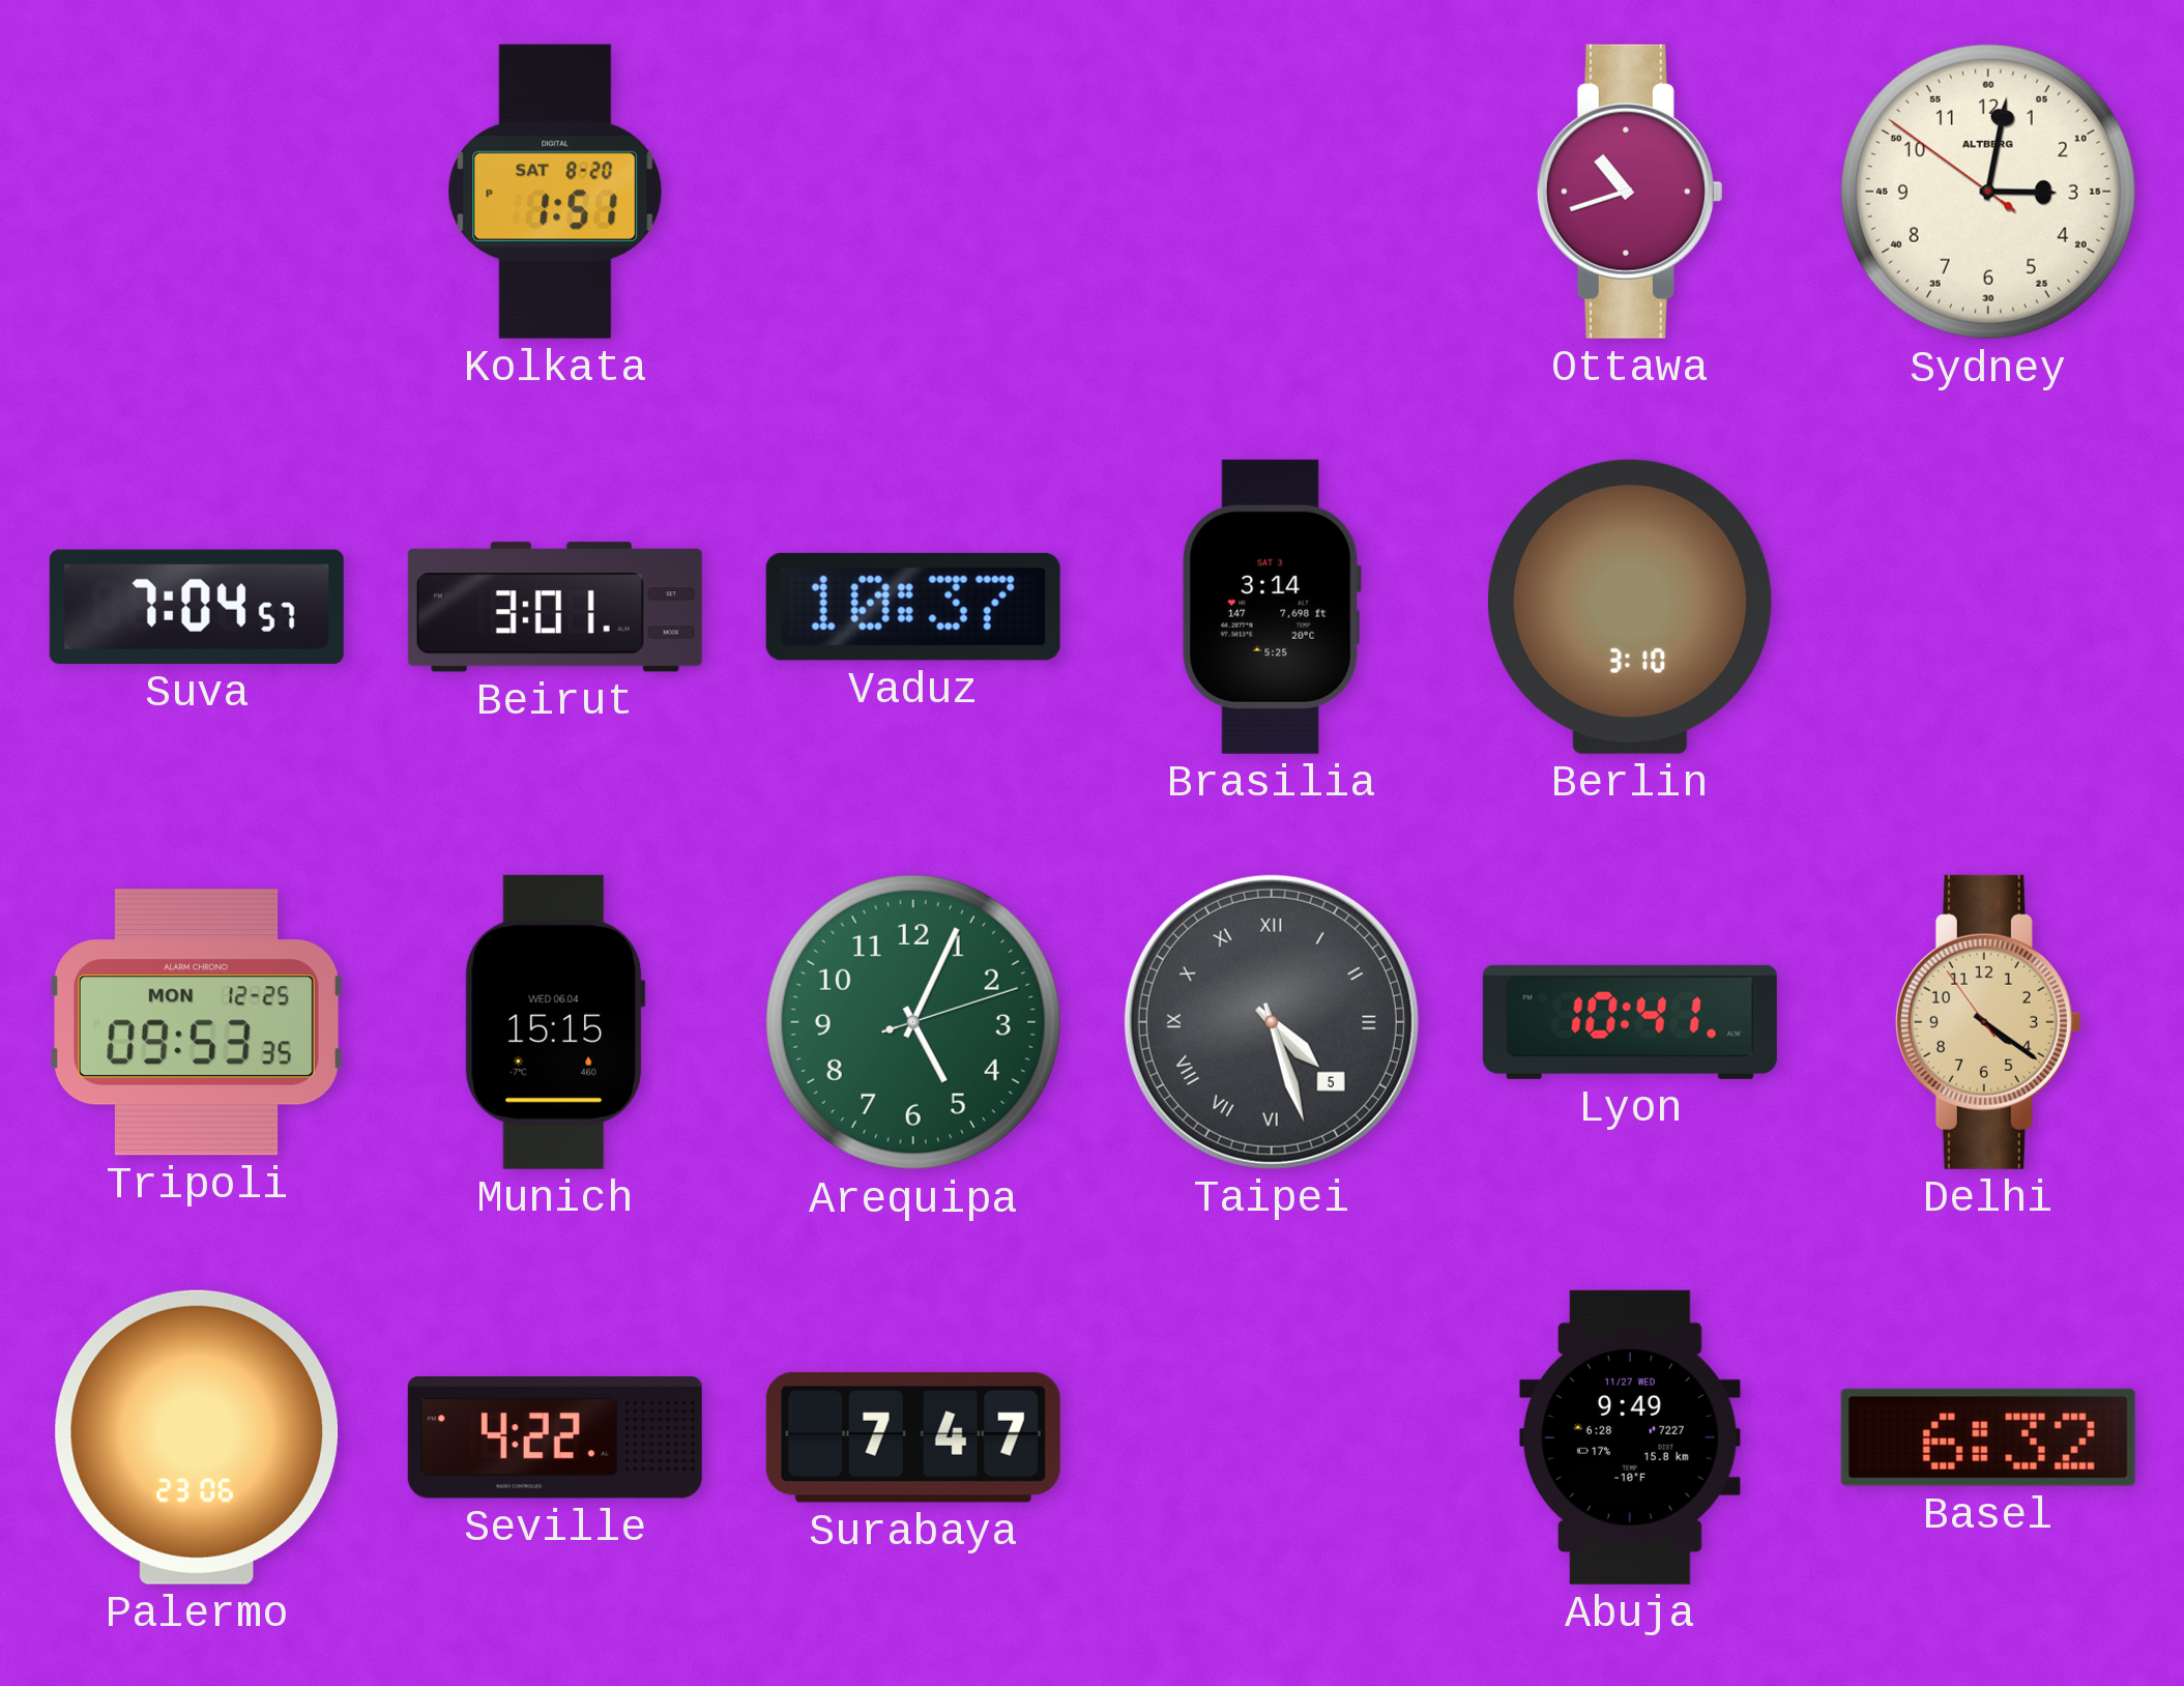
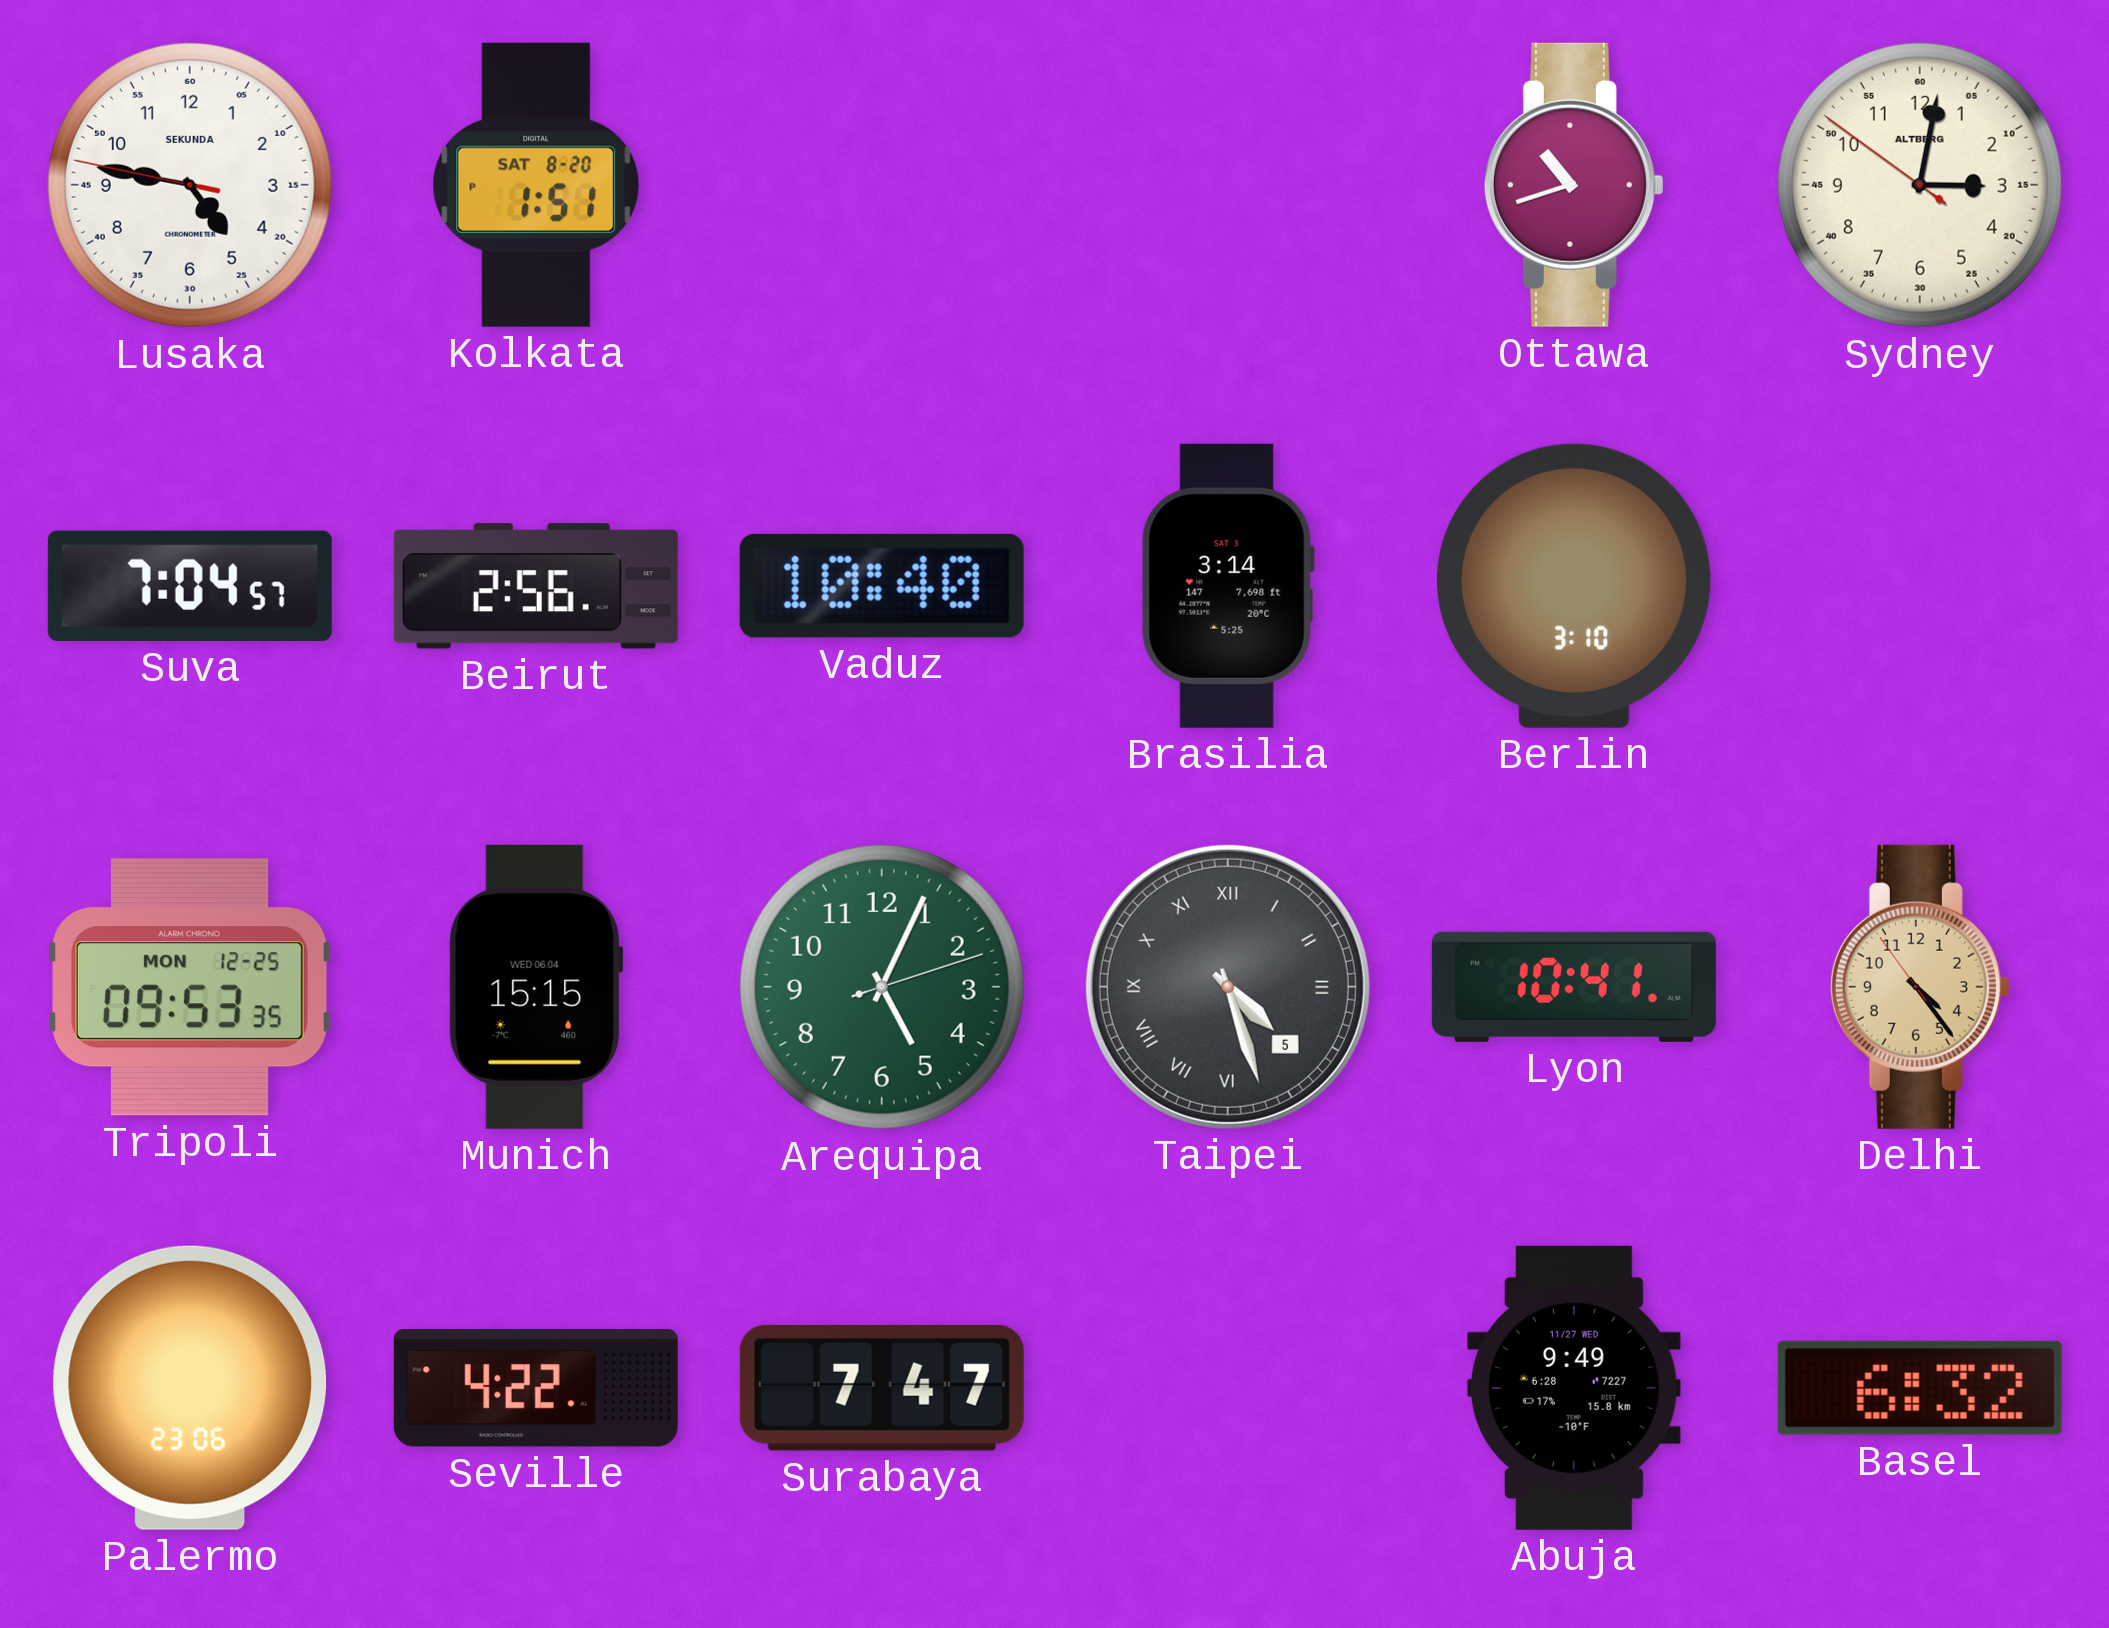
Lusaka: none -> 4:46 (190, 185)
Beirut: 3:01 -> 2:56 (536, 586)
Vaduz: 10:37 -> 10:40 (882, 586)
Delhi: 4:20 -> 4:23 (1920, 987)
